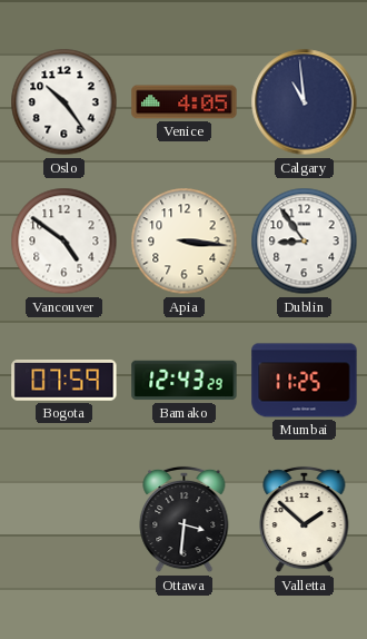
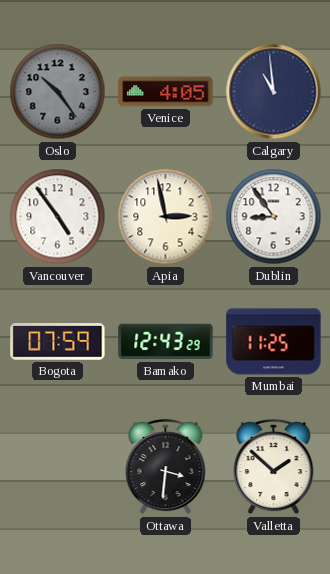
Oslo dial: white -> grey (58, 92)
Vancouver: 4:51 -> 4:54 (58, 217)
Apia: 3:16 -> 2:58 (166, 217)
